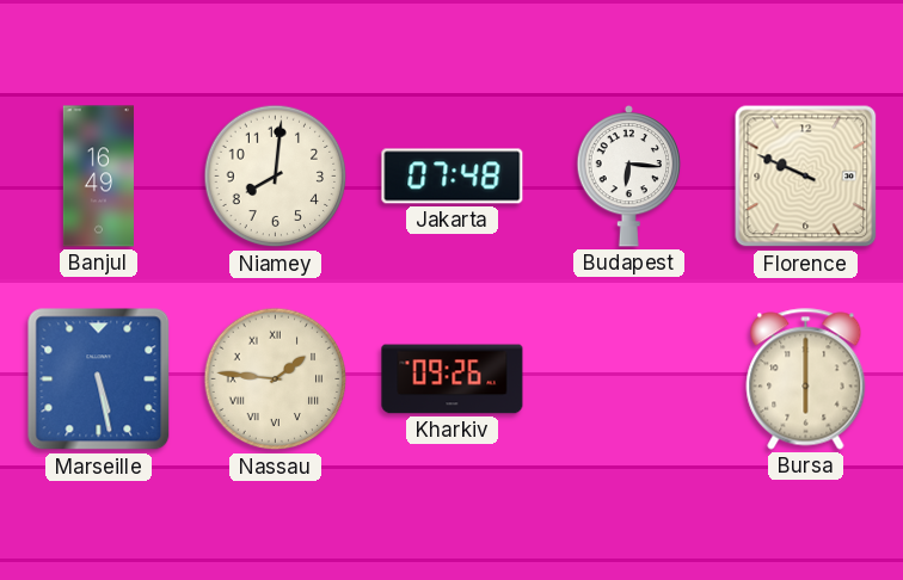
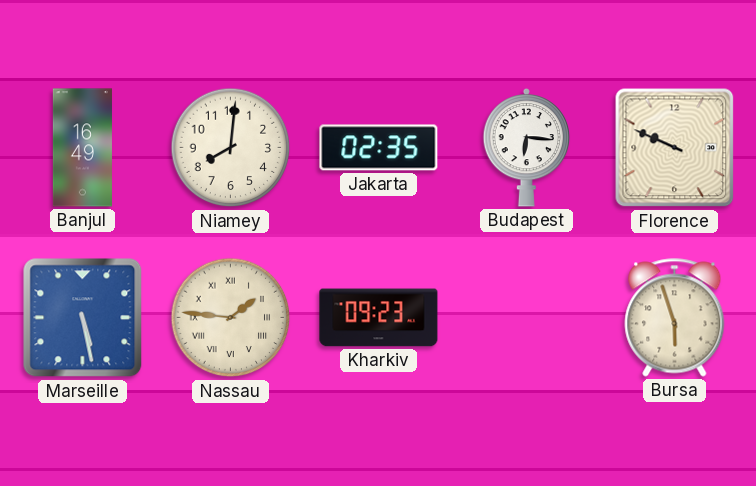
Jakarta: 07:48 -> 02:35 (379, 148)
Kharkiv: 09:26 -> 09:23 (379, 318)
Bursa: 6:00 -> 5:57 (675, 318)
